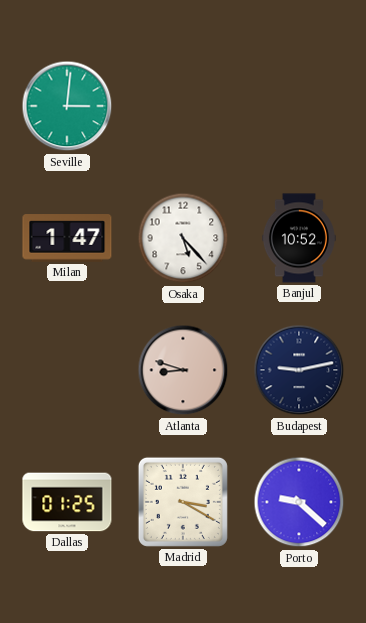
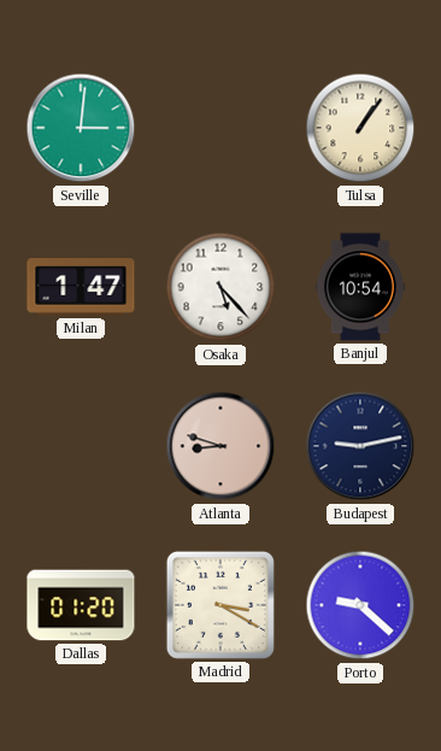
Tulsa: none -> 1:06 (360, 128)
Banjul: 10:52 -> 10:54 (360, 287)
Dallas: 01:25 -> 01:20 (81, 605)
